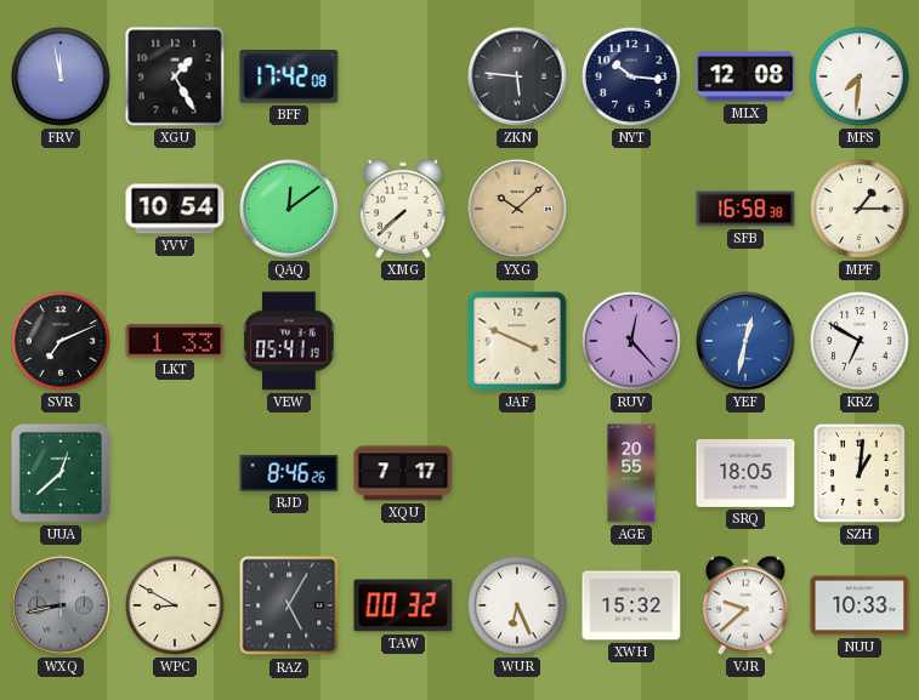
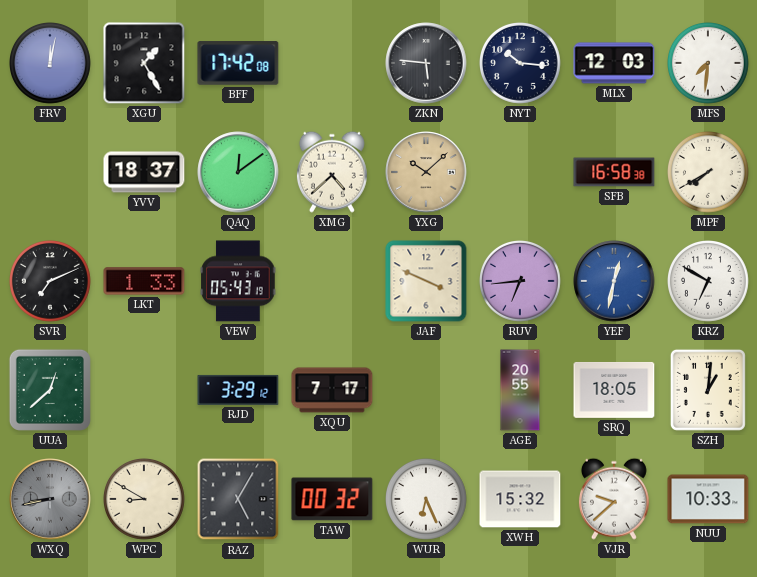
FRV: 11:58 -> 12:02 (51, 64)
MLX: 12:08 -> 12:03 (614, 63)
YVV: 10:54 -> 18:37 (144, 172)
XMG: 7:38 -> 4:38 (332, 172)
MPF: 1:15 -> 7:40 (709, 173)
VEW: 05:41 -> 05:43 (238, 281)
RUV: 12:23 -> 6:44 (521, 282)
RJD: 8:46 -> 3:29 (238, 390)
